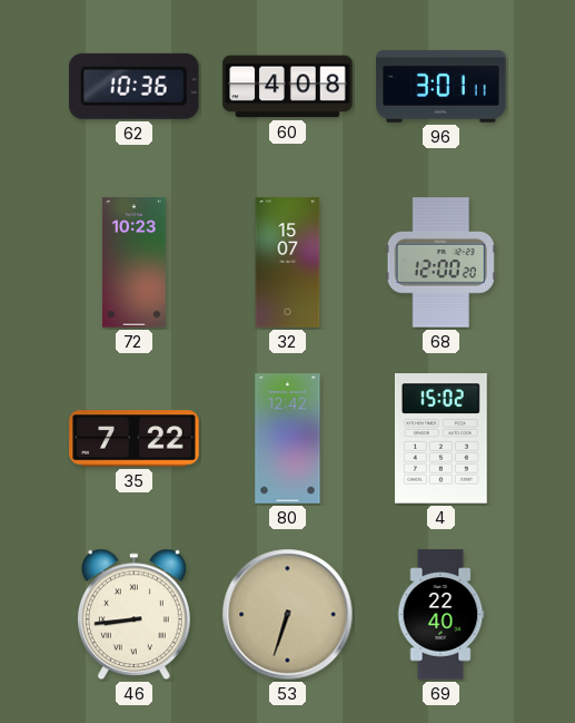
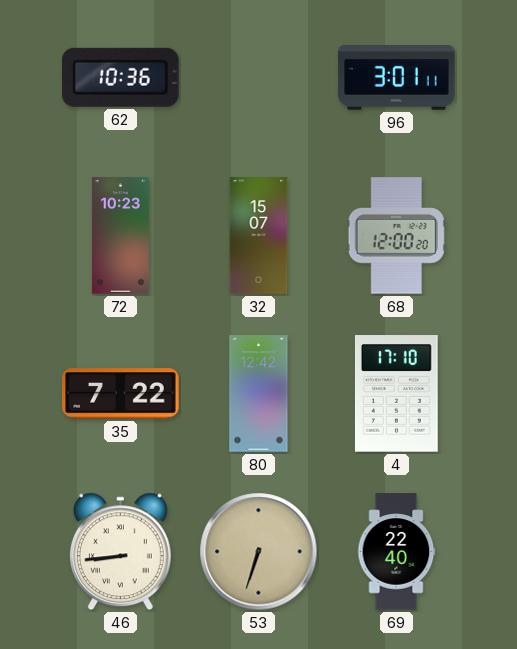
60: 4:08 -> none (288, 87)
4: 15:02 -> 17:10 (396, 394)
